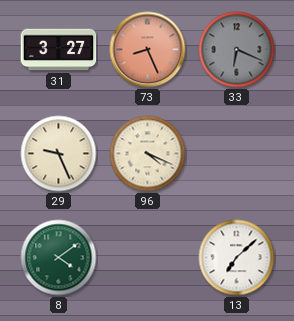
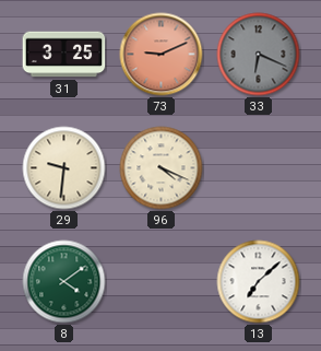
31: 3:27 -> 3:25 (64, 55)
73: 8:26 -> 9:11 (162, 55)
29: 9:26 -> 9:31 (64, 168)
